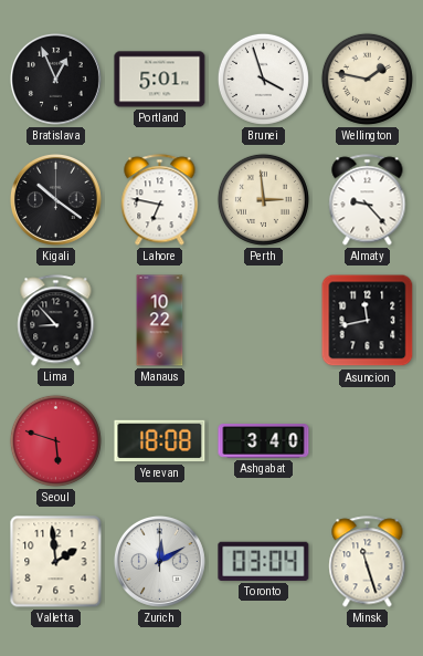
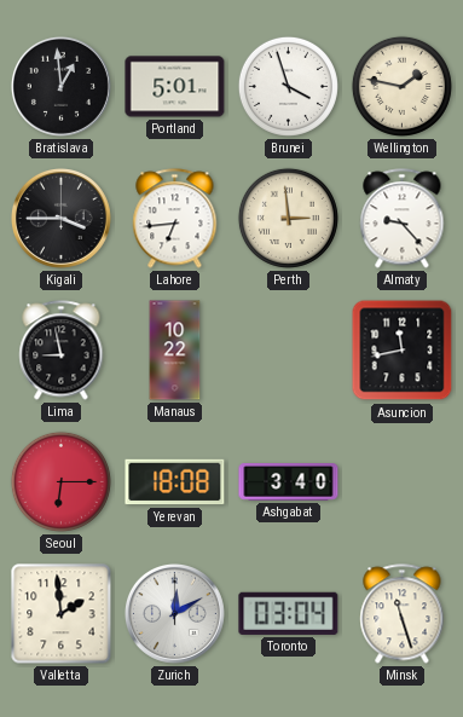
Bratislava: 12:56 -> 12:59 (60, 86)
Kigali: 10:21 -> 3:45 (60, 218)
Lahore: 6:47 -> 6:44 (175, 219)
Lima: 8:53 -> 8:58 (62, 351)
Seoul: 5:48 -> 6:15 (60, 481)
